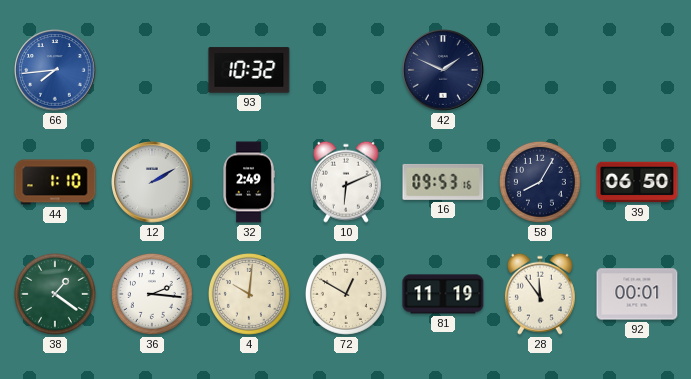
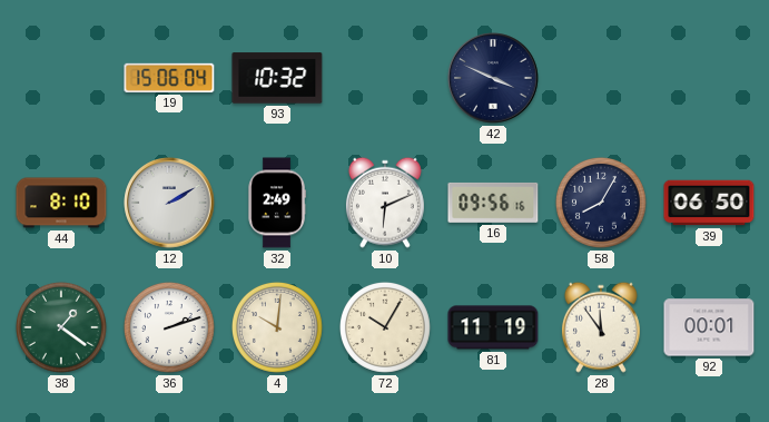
66: 7:44 -> none (55, 70)
19: none -> 15:06 (169, 78)
42: 1:49 -> 3:49 (493, 78)
44: 1:10 -> 8:10 (61, 203)
16: 09:53 -> 09:56 (493, 203)
36: 2:16 -> 2:12 (169, 327)
72: 12:50 -> 10:05 (385, 327)
